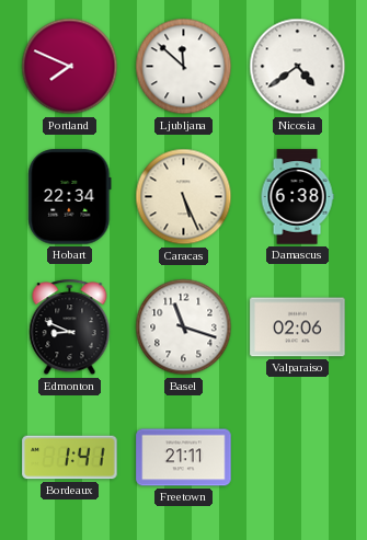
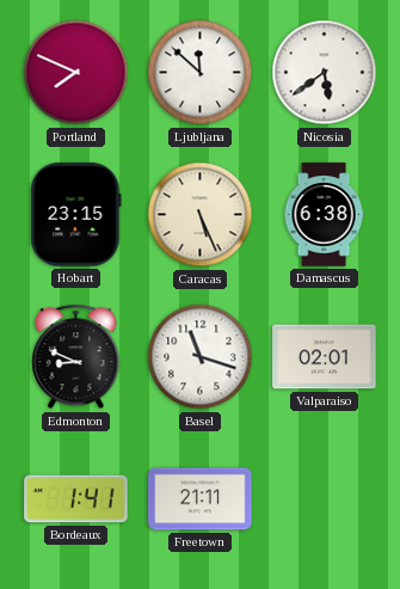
Nicosia: 4:39 -> 5:39 (325, 73)
Hobart: 22:34 -> 23:15 (76, 215)
Valparaiso: 02:06 -> 02:01 (325, 357)
